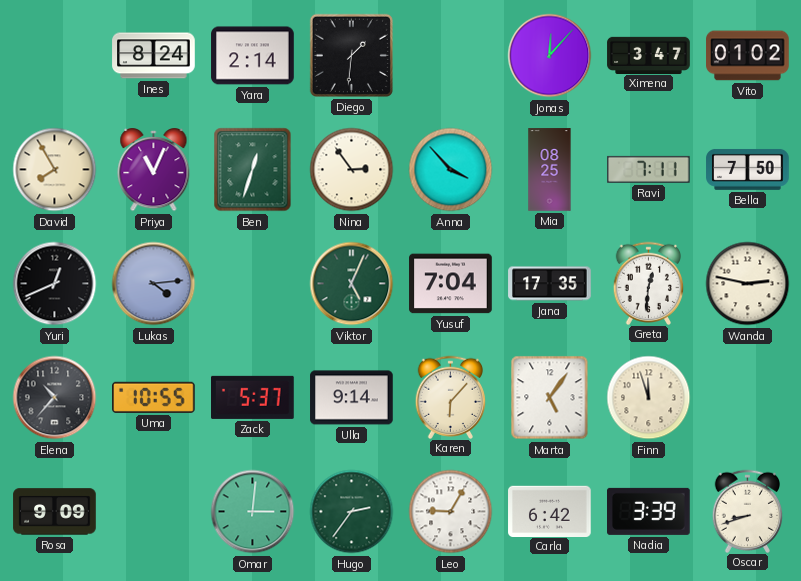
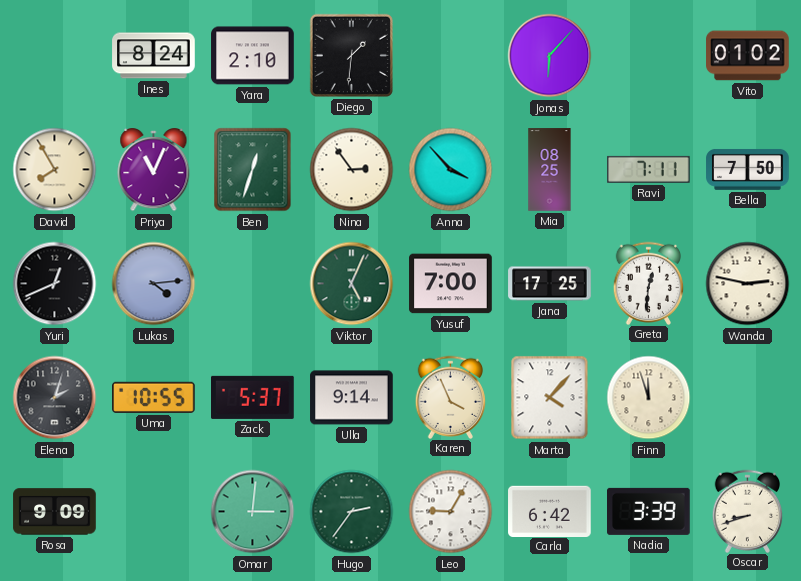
Yara: 2:14 -> 2:10 (253, 56)
Jonas: 12:07 -> 6:07 (550, 56)
Ximena: 3:47 -> none (649, 55)
Yusuf: 7:04 -> 7:00 (451, 284)
Jana: 17:35 -> 17:25 (550, 284)
Elena: 10:37 -> 2:03 (55, 398)
Karen: 6:07 -> 3:56 (451, 397)
Marta: 5:06 -> 4:07 (550, 398)
